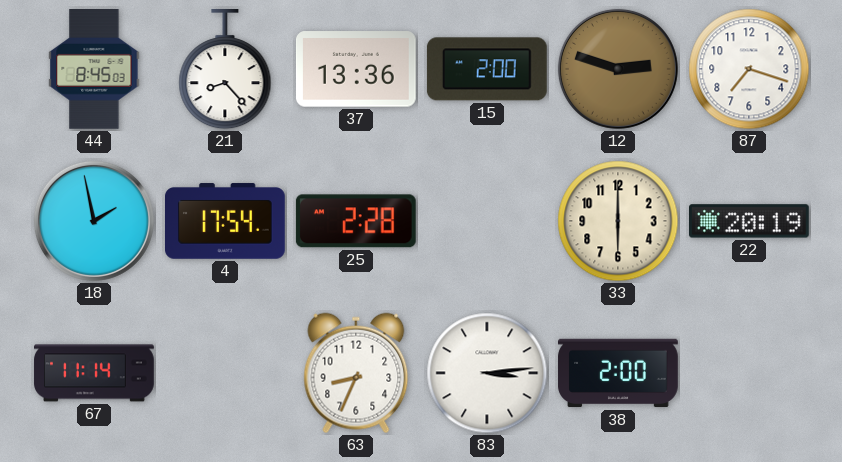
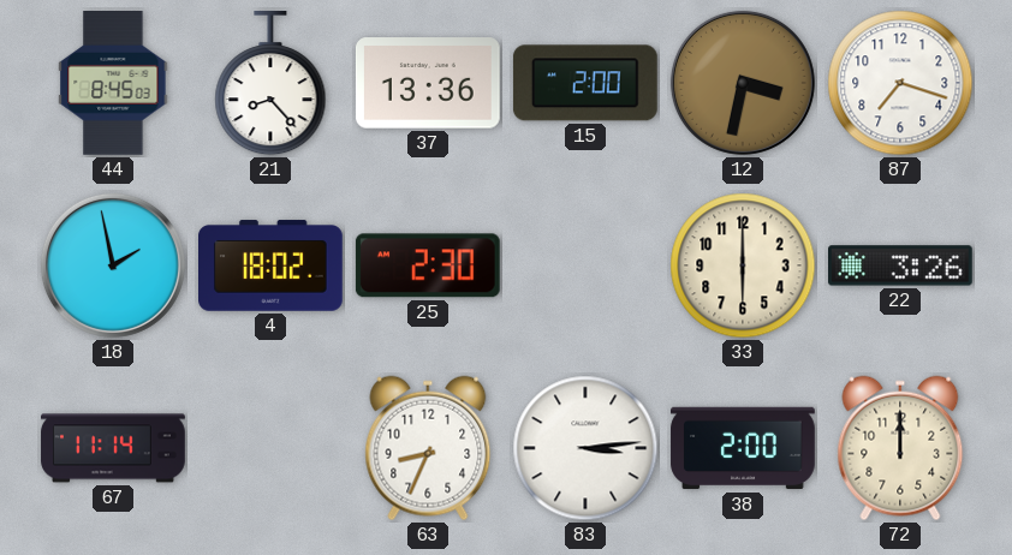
12: 2:48 -> 3:32 (743, 83)
4: 17:54 -> 18:02 (272, 265)
25: 2:28 -> 2:30 (428, 265)
22: 20:19 -> 3:26 (901, 265)
72: none -> 12:00 (900, 448)
